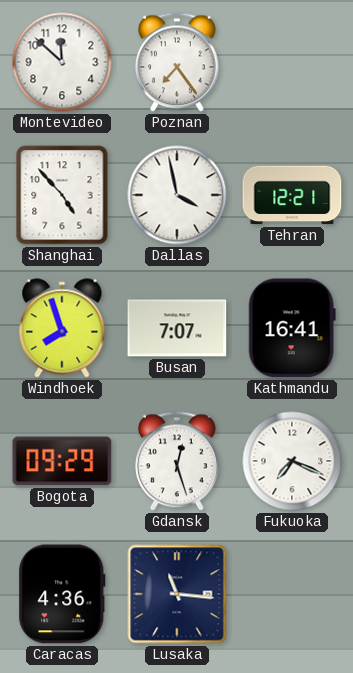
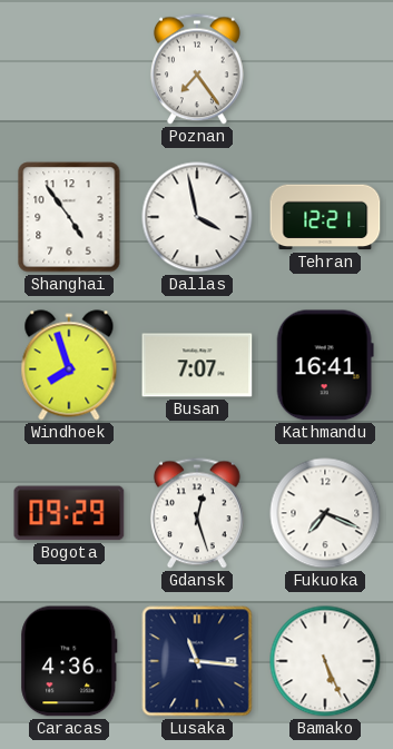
Montevideo: 11:52 -> none (62, 62)
Shanghai: 4:53 -> 4:54 (69, 217)
Bamako: none -> 5:26 (325, 661)
